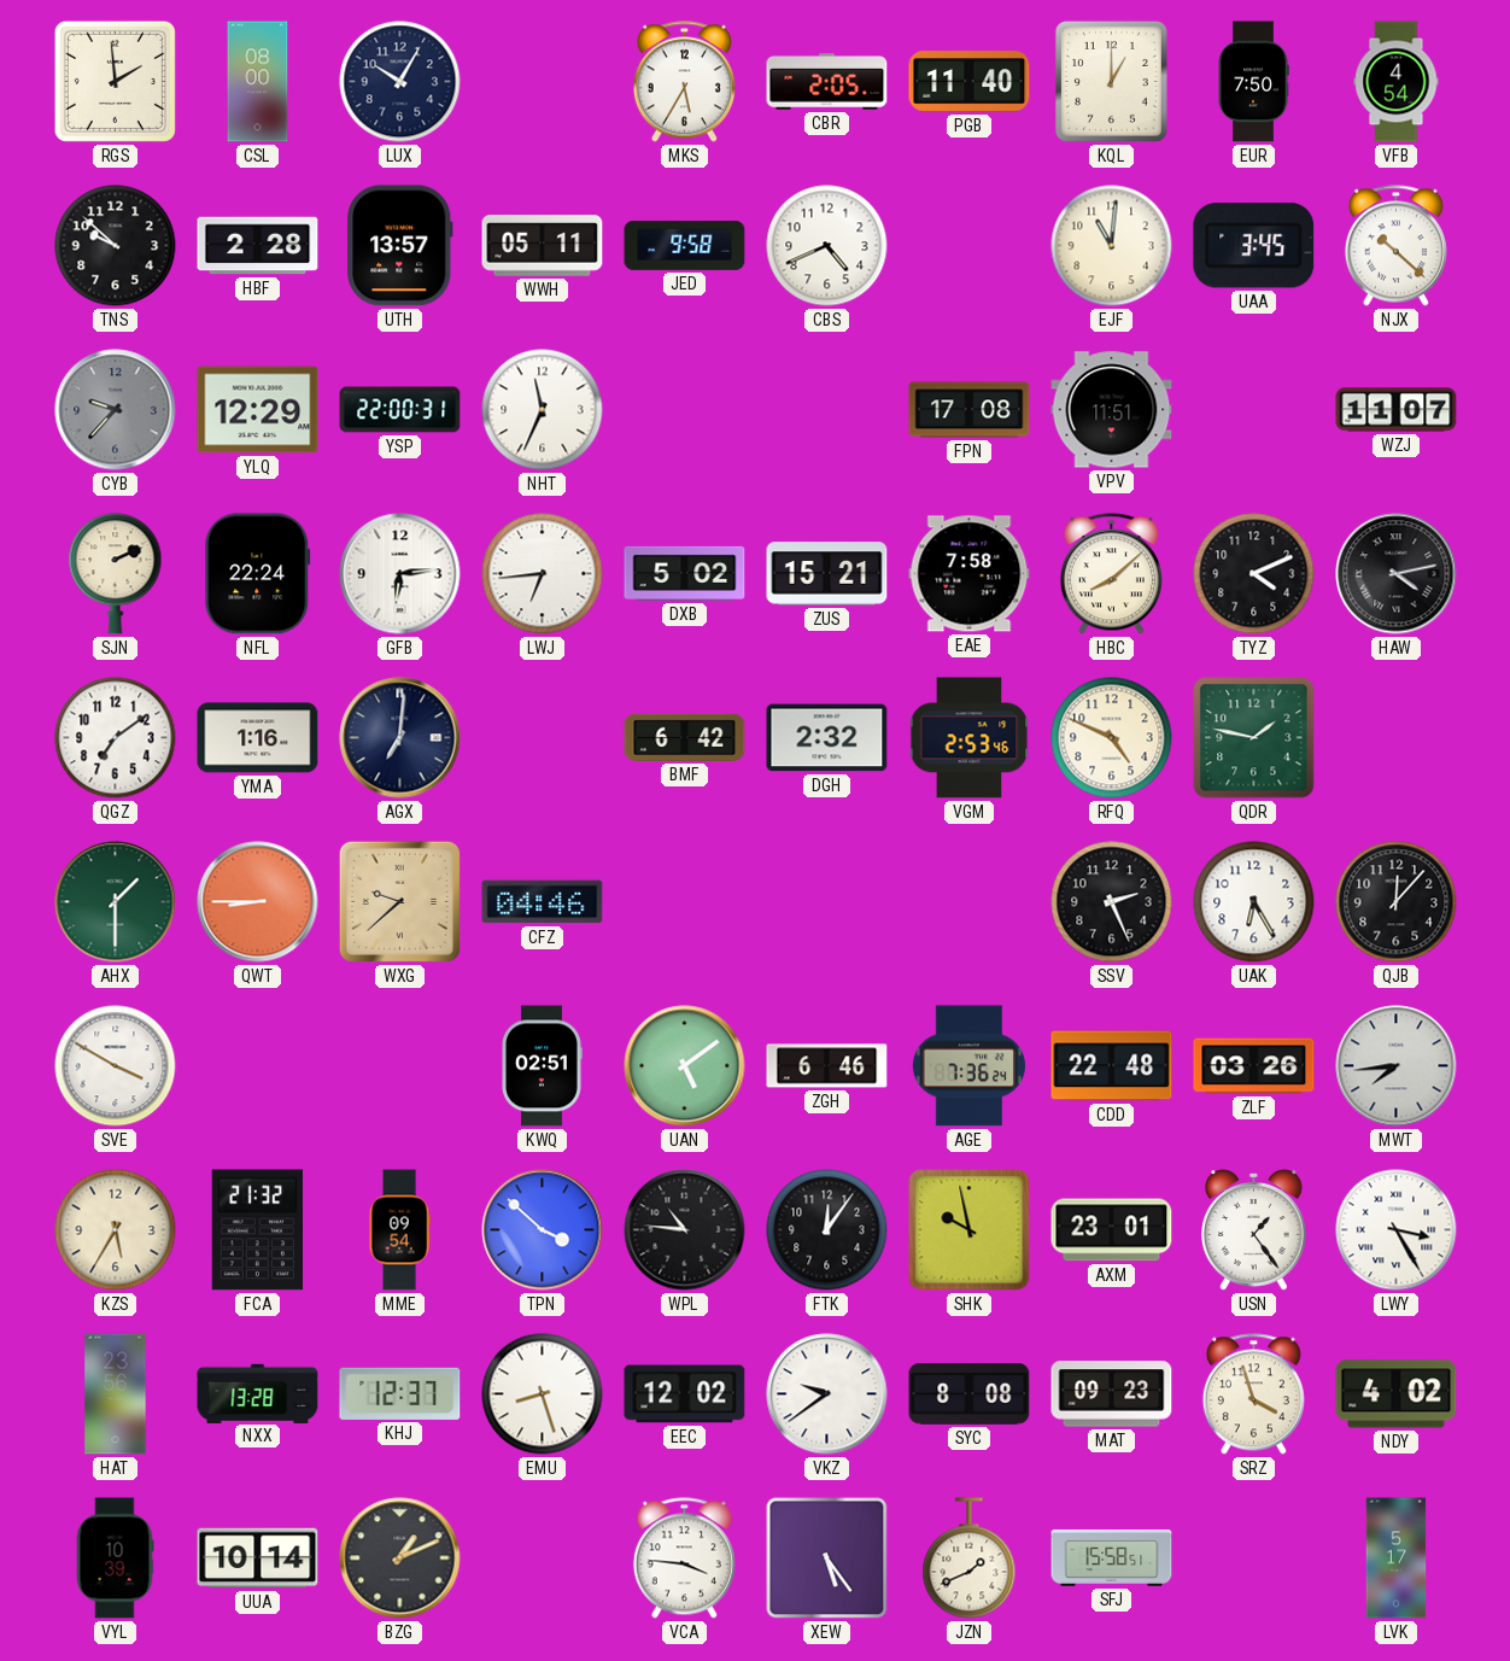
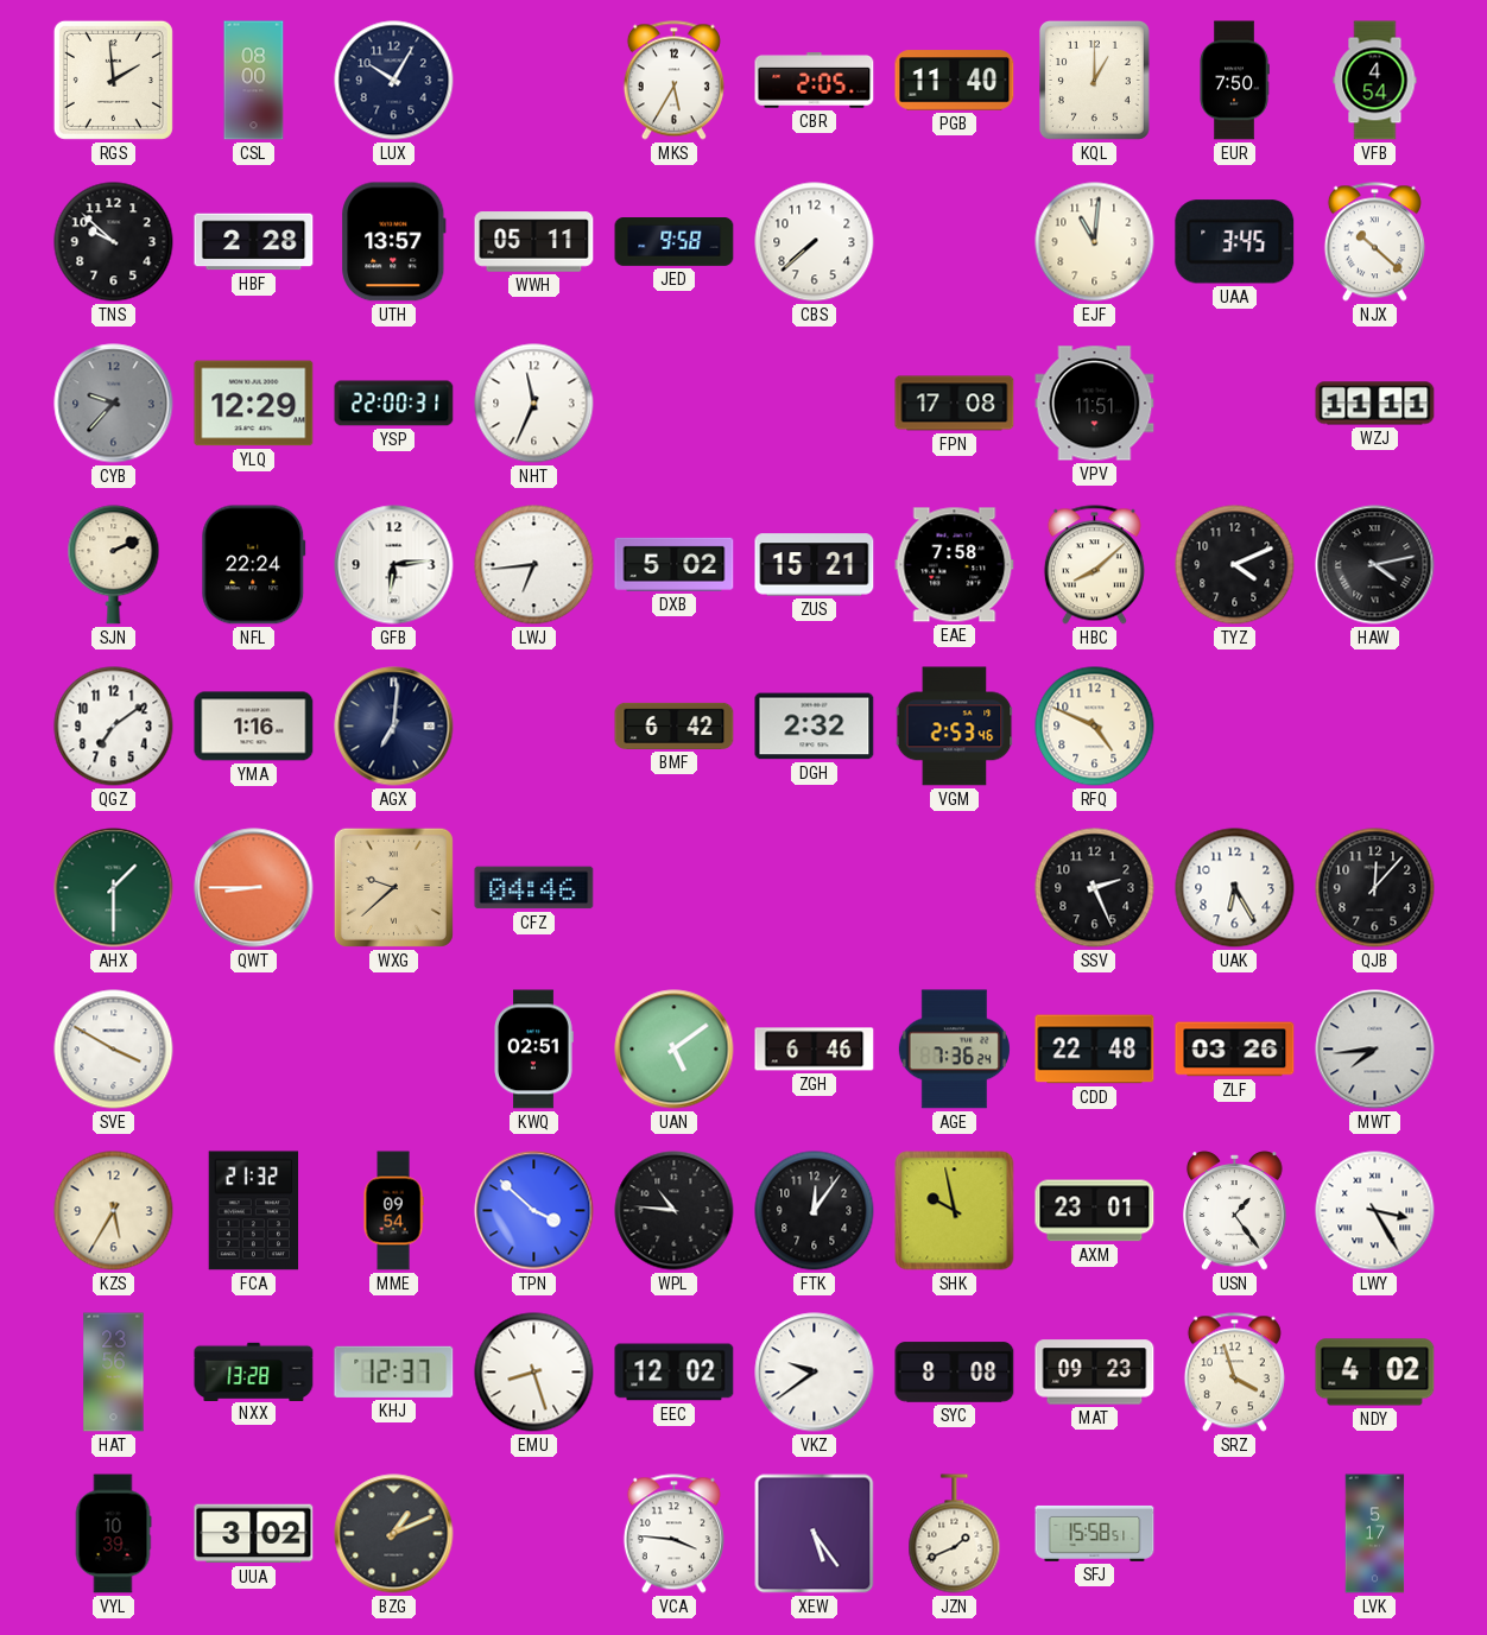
CBS: 4:41 -> 7:38 (815, 242)
WZJ: 11:07 -> 11:11 (1375, 404)
QDR: 1:47 -> none (1254, 738)
UUA: 10:14 -> 3:02 (254, 1534)
